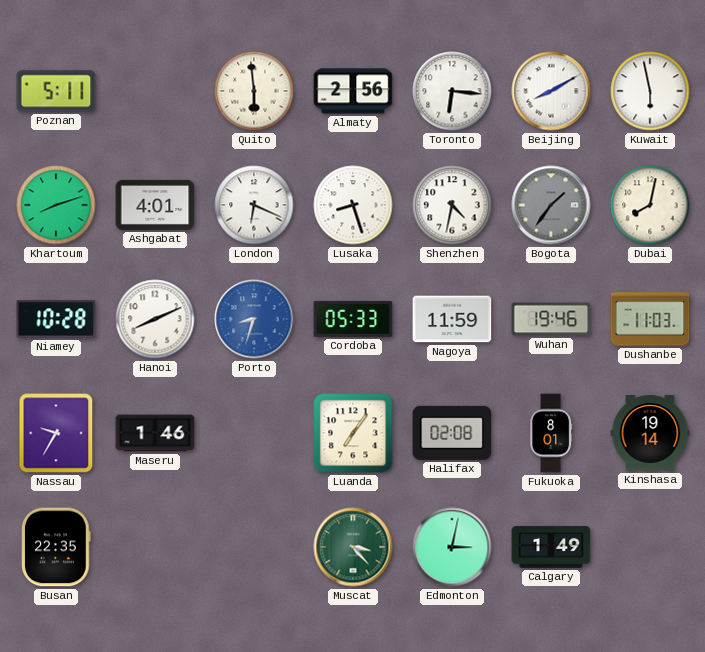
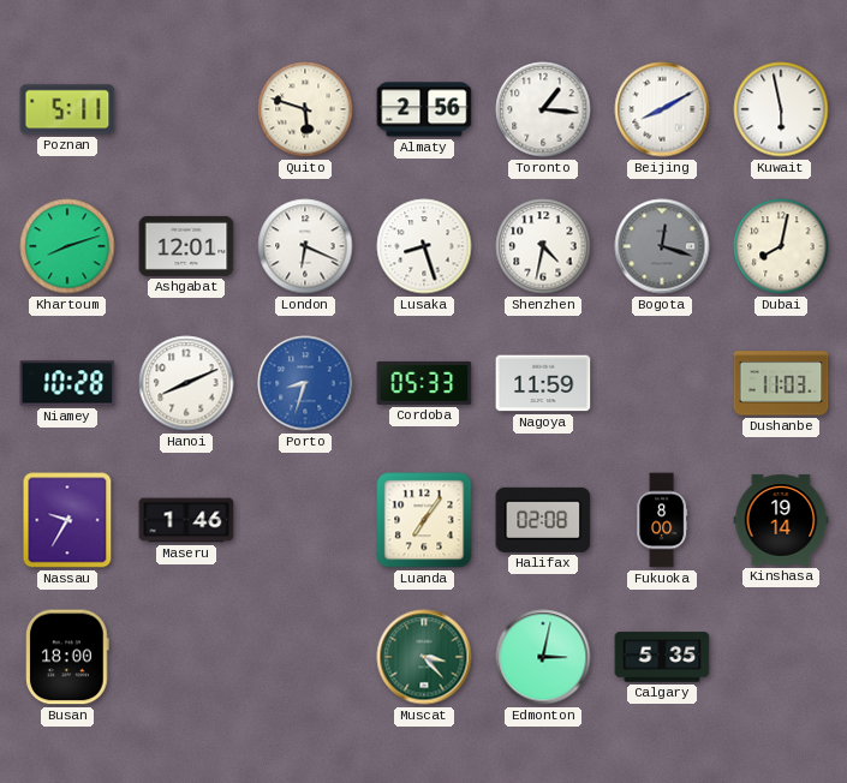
Quito: 5:59 -> 5:48 (305, 109)
Toronto: 6:16 -> 1:16 (543, 109)
Ashgabat: 4:01 -> 12:01 (186, 246)
Bogota: 1:36 -> 12:18 (662, 246)
Wuhan: 19:46 -> none (551, 319)
Fukuoka: 8:01 -> 8:00 (662, 520)
Busan: 22:35 -> 18:00 (67, 657)
Calgary: 1:49 -> 5:35 (662, 657)
